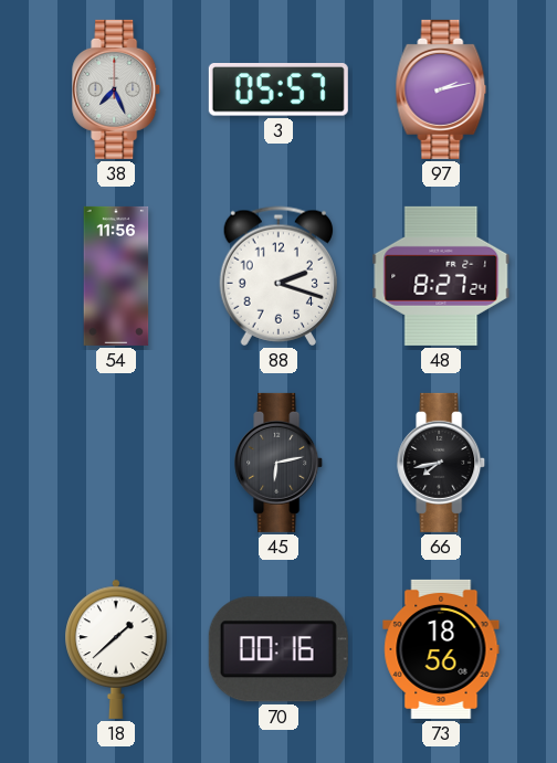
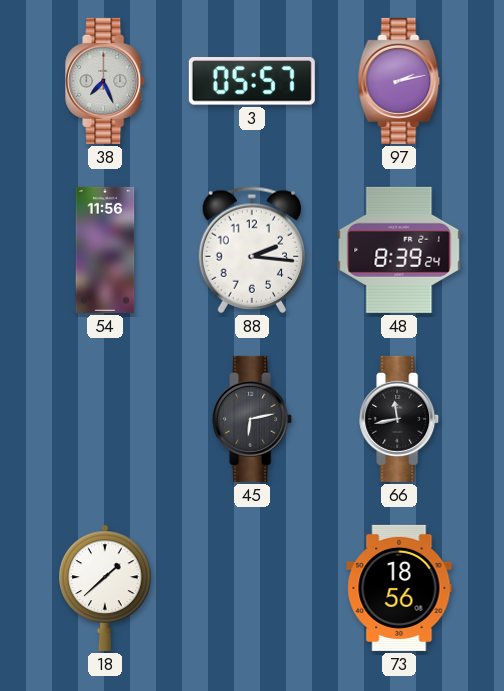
88: 2:18 -> 2:16 (251, 250)
48: 8:27 -> 8:39 (399, 250)
66: 7:43 -> 11:43 (400, 419)
70: 00:16 -> none (278, 649)
